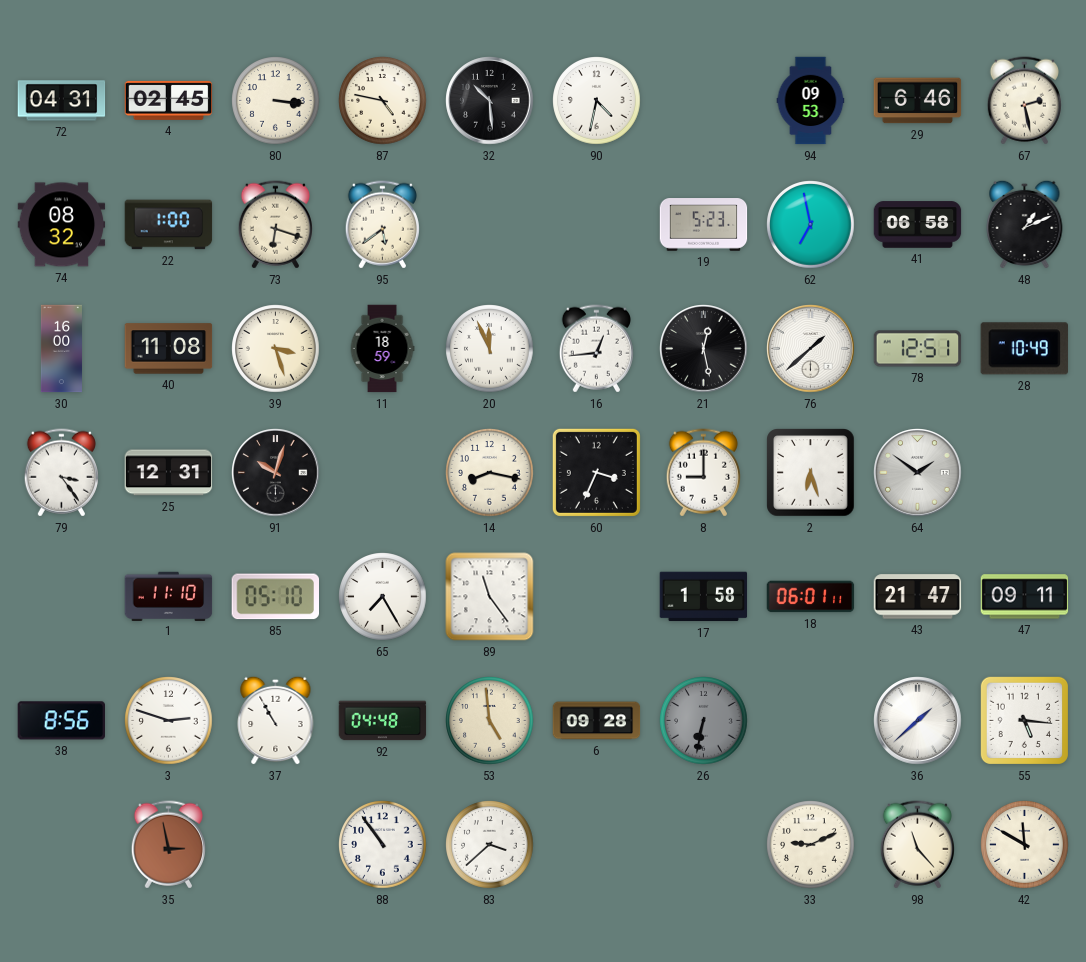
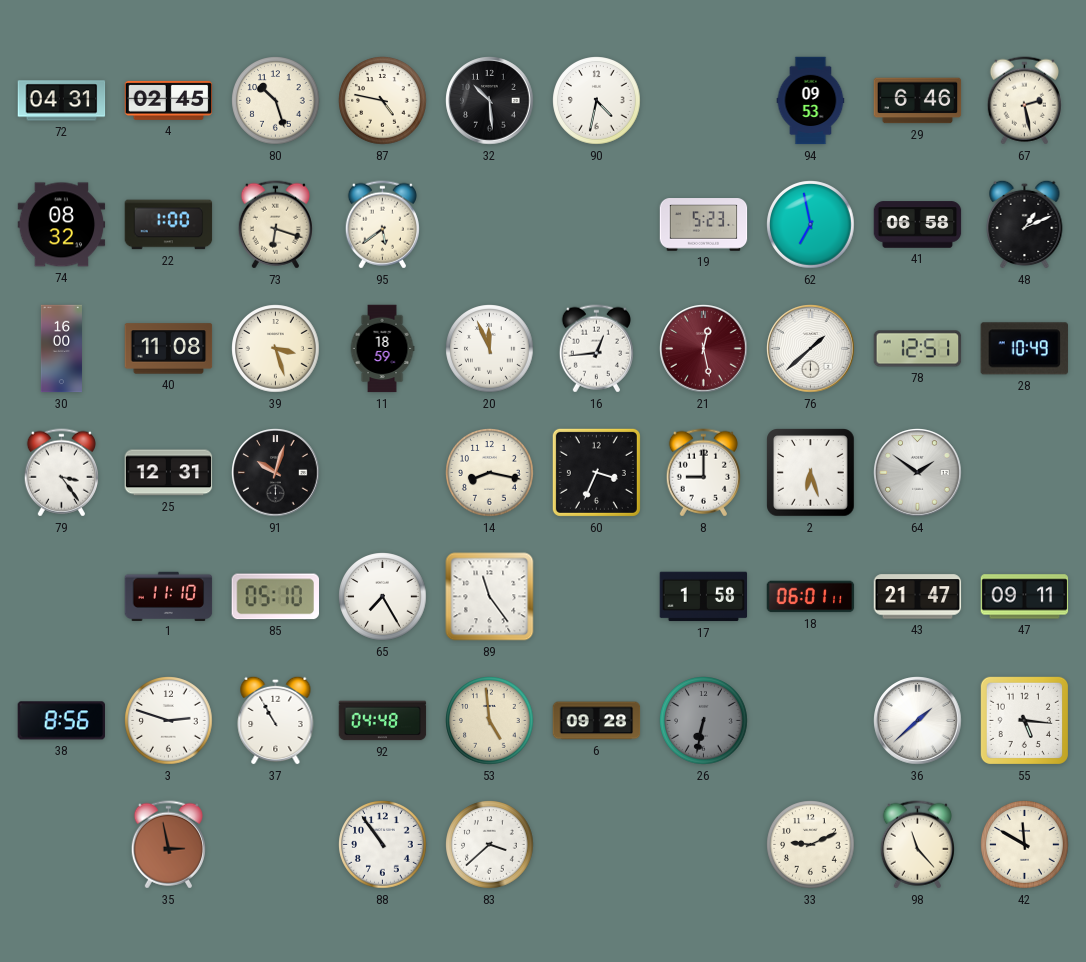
80: 3:16 -> 10:27 (276, 101)
21 dial: black -> burgundy (704, 349)
